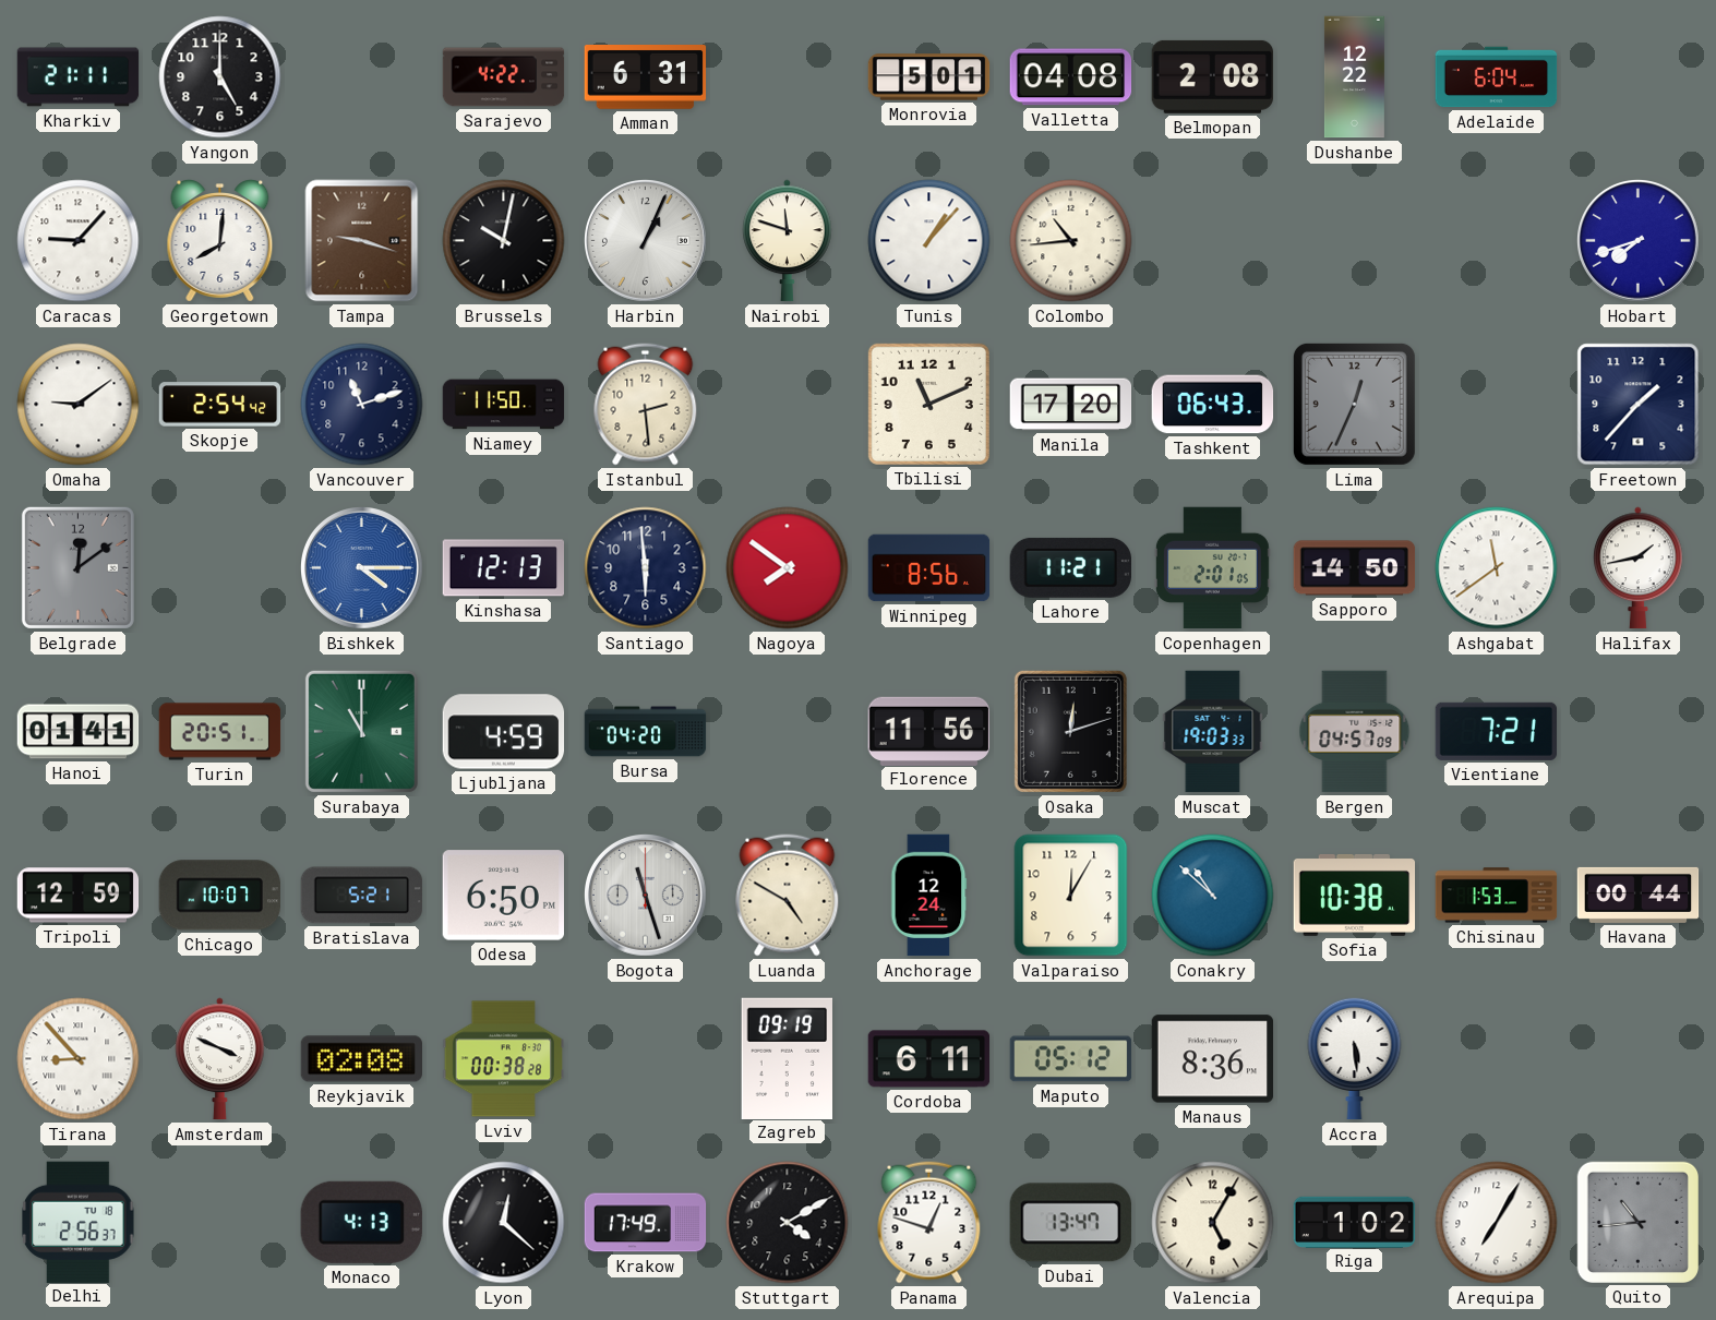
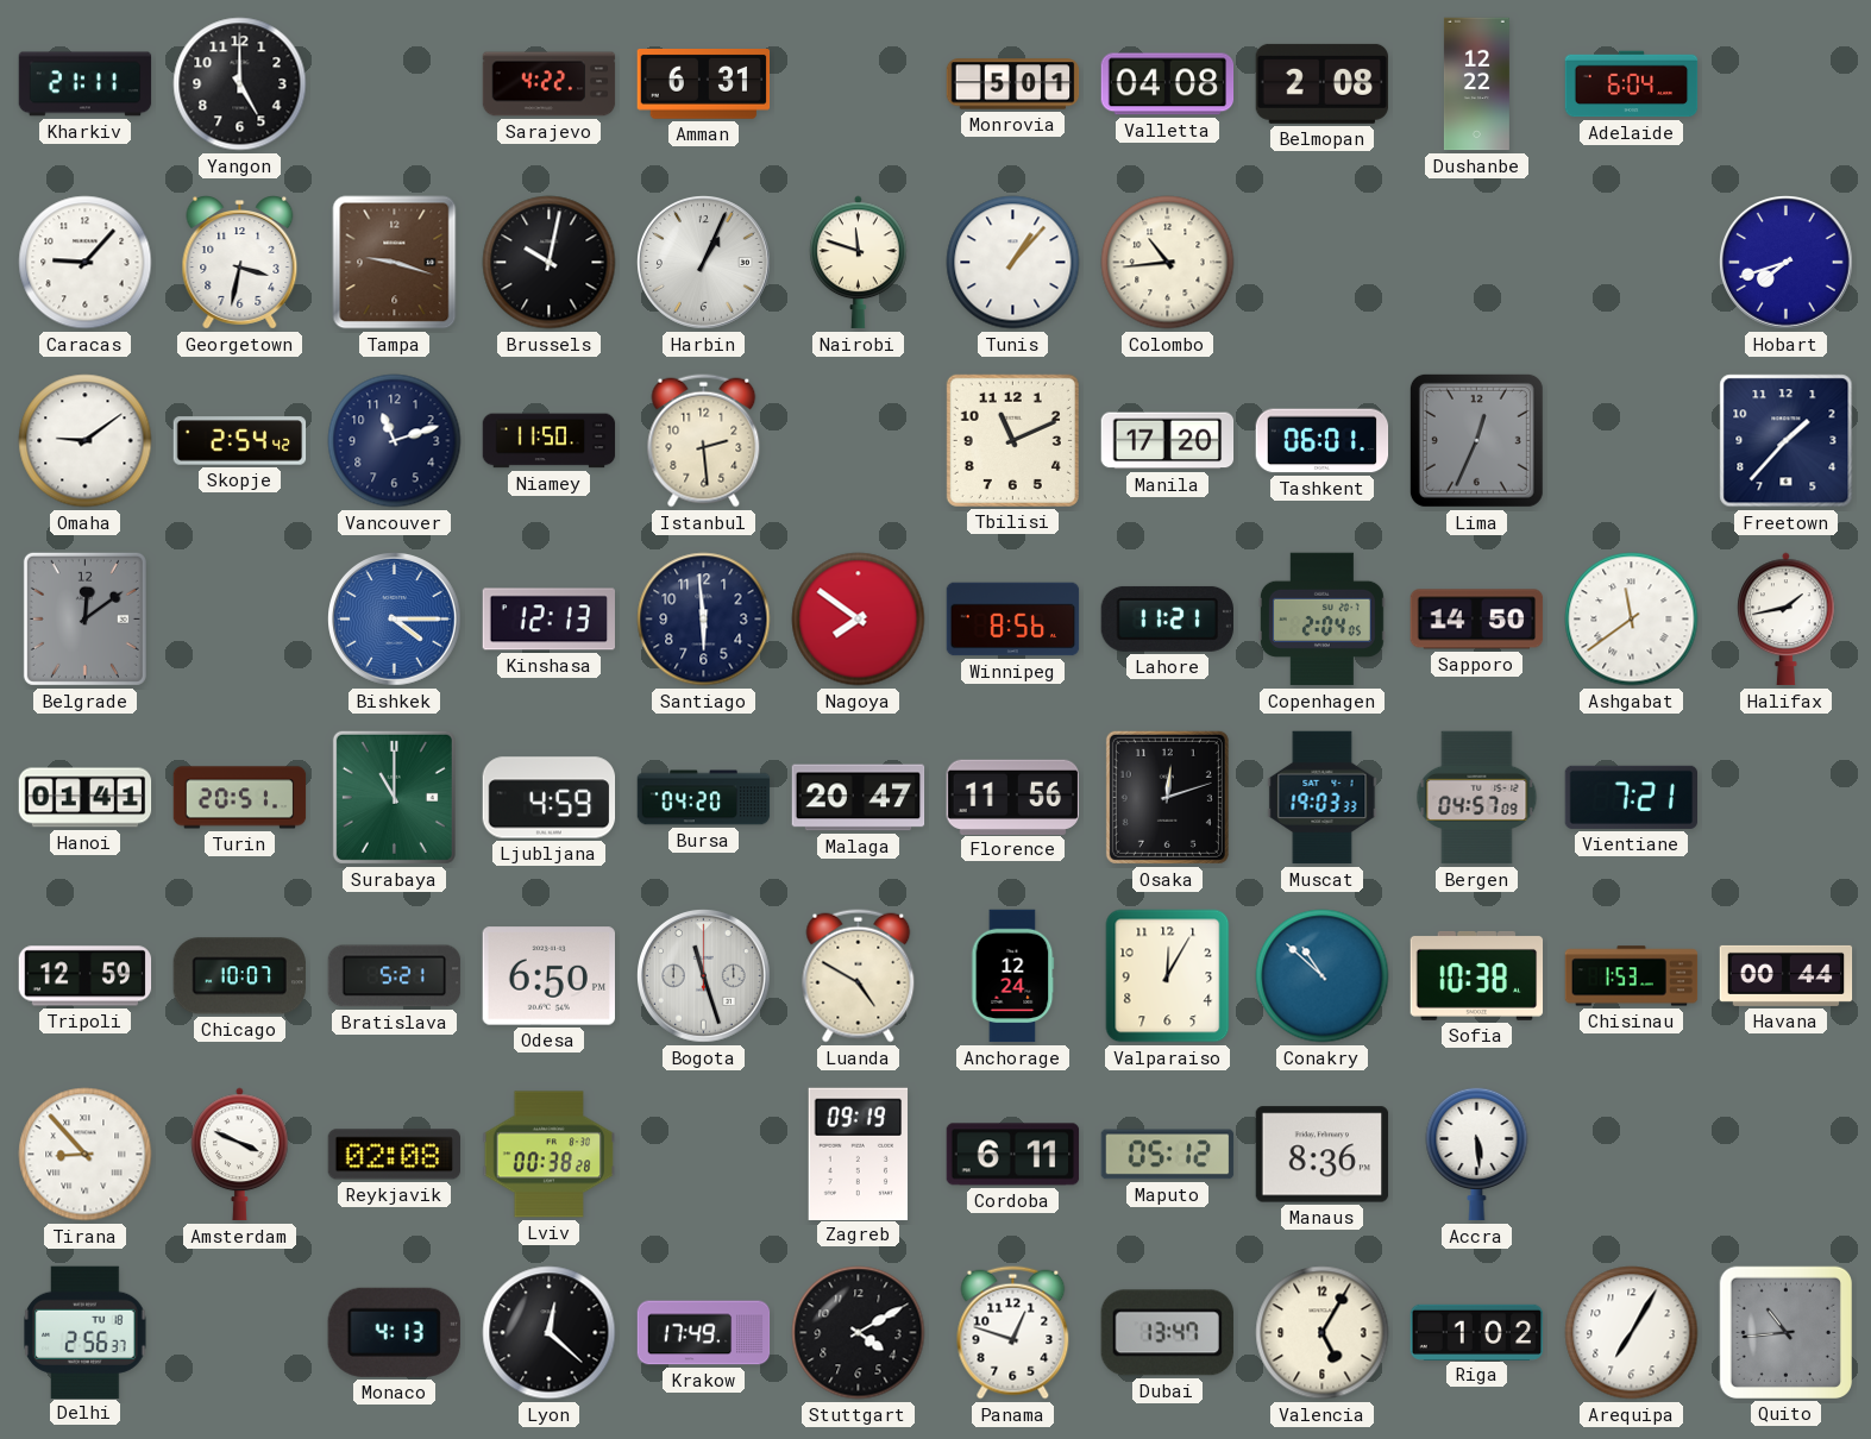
Georgetown: 8:01 -> 3:32 (240, 263)
Tashkent: 06:43 -> 06:01 (1323, 441)
Copenhagen: 2:01 -> 2:04 (1321, 620)
Malaga: none -> 20:47 (859, 798)
